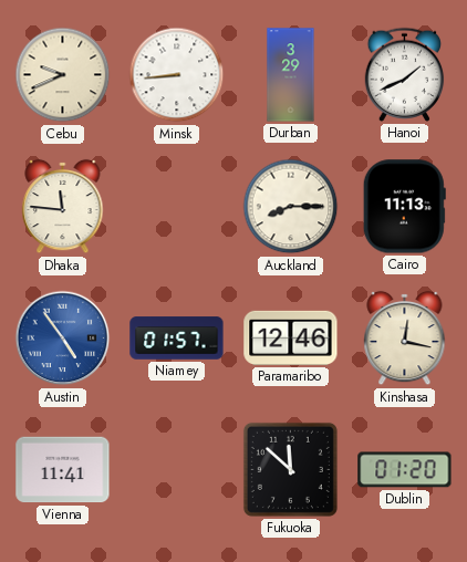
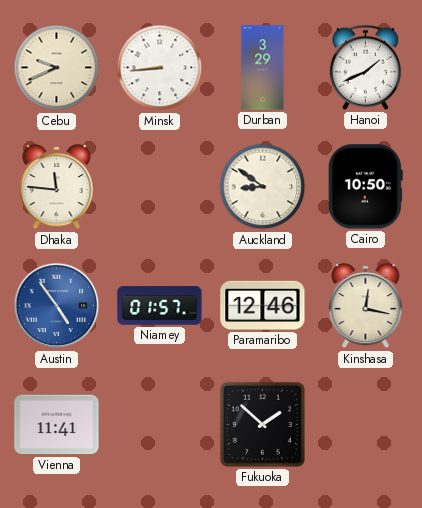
Auckland: 8:15 -> 8:51 (263, 187)
Cairo: 11:13 -> 10:50 (365, 187)
Fukuoka: 11:52 -> 1:52 (262, 424)
Dublin: 01:20 -> none (405, 470)
